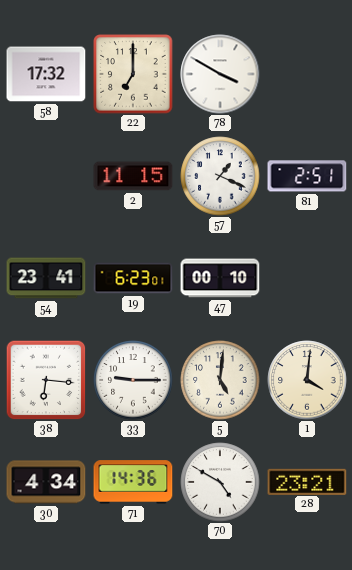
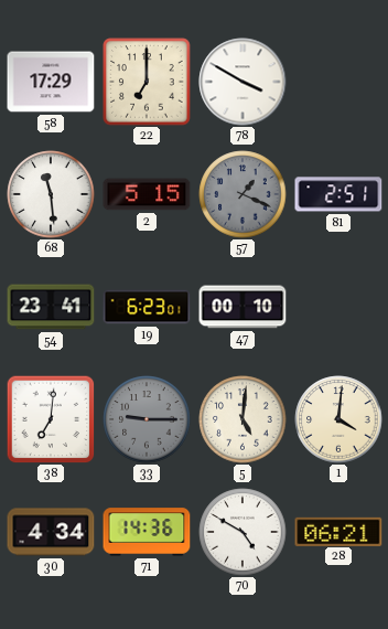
58: 17:32 -> 17:29 (51, 82)
68: none -> 11:29 (51, 194)
2: 11:15 -> 5:15 (147, 194)
57 dial: white -> grey (242, 194)
38: 6:16 -> 7:01 (51, 419)
33 dial: white -> grey (147, 419)
28: 23:21 -> 06:21 (338, 531)
